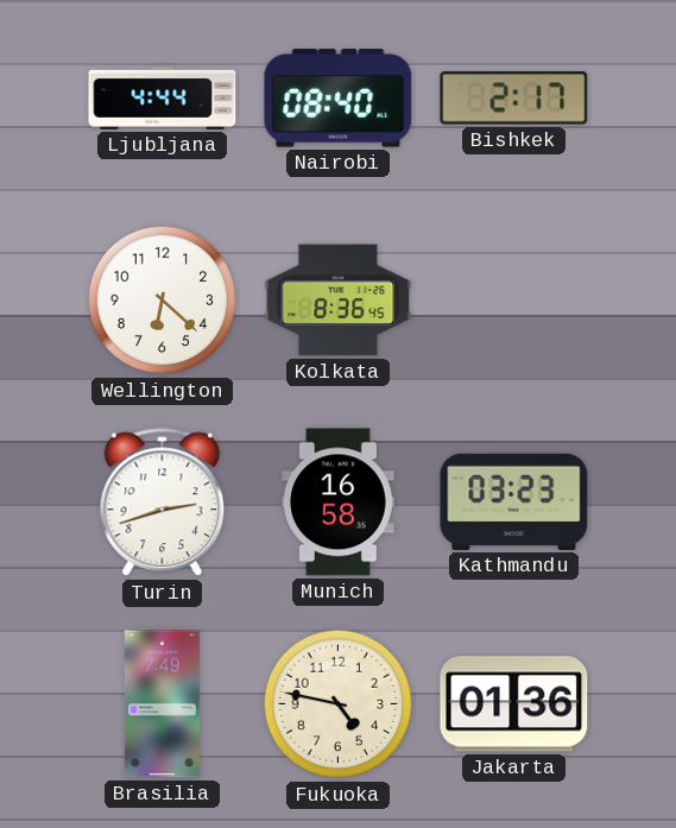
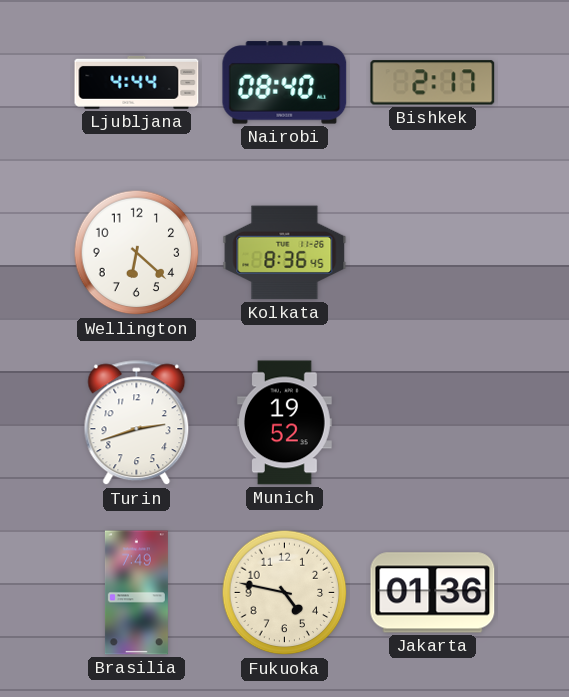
Munich: 16:58 -> 19:52 (285, 423)
Kathmandu: 03:23 -> none (514, 501)
